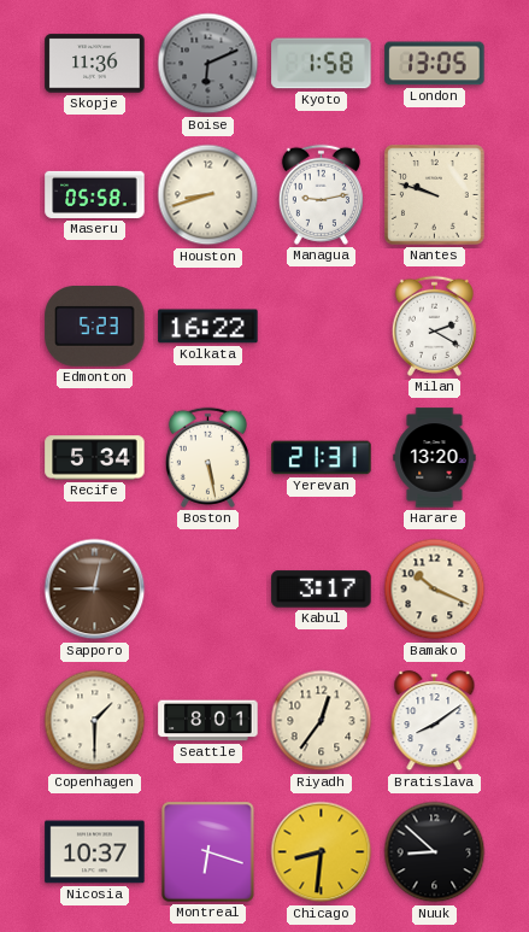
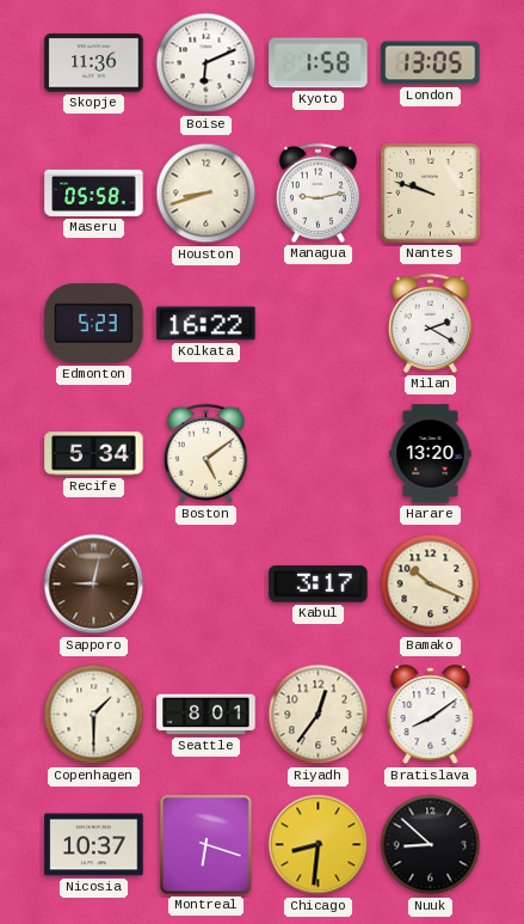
Boise dial: grey -> white (206, 63)
Boston: 5:28 -> 5:09 (205, 453)
Yerevan: 21:31 -> none (322, 458)
